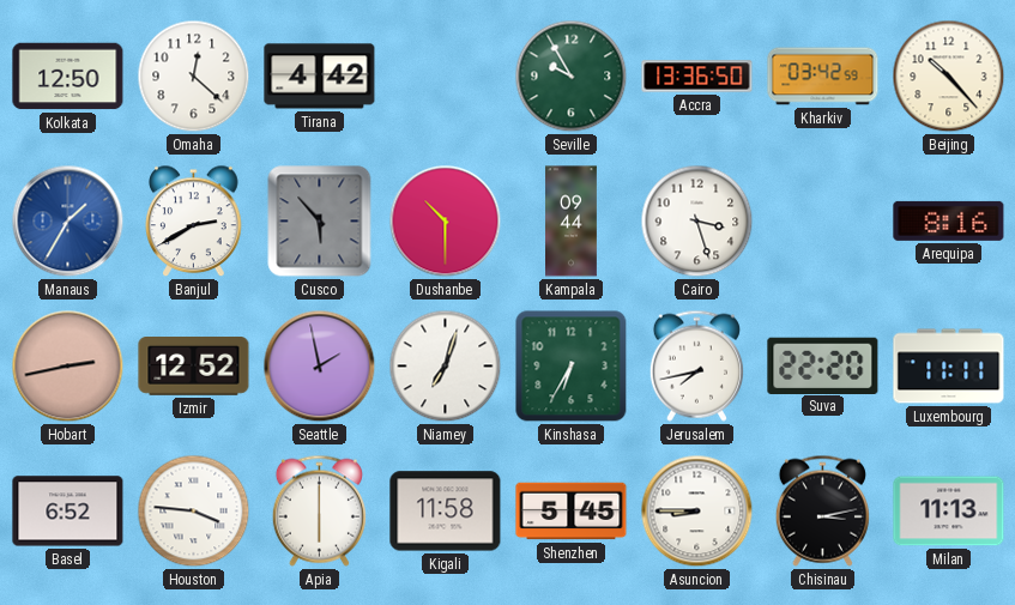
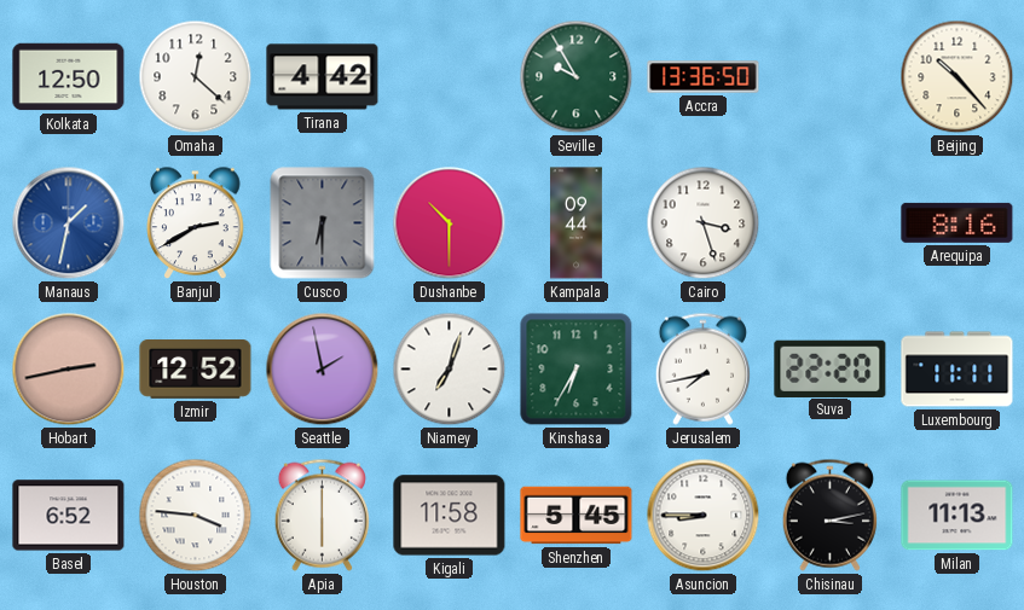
Kharkiv: 03:42 -> none (823, 77)
Manaus: 1:35 -> 1:32 (69, 223)
Cusco: 5:53 -> 6:30 (323, 223)
